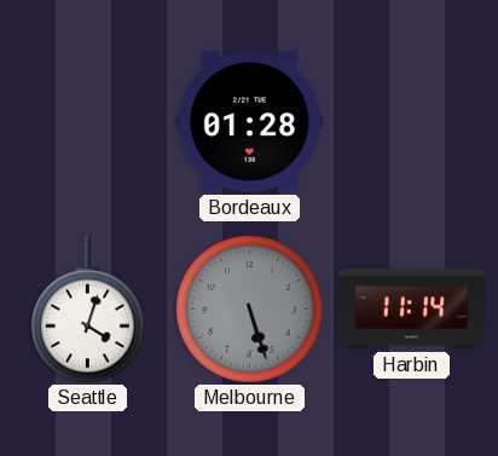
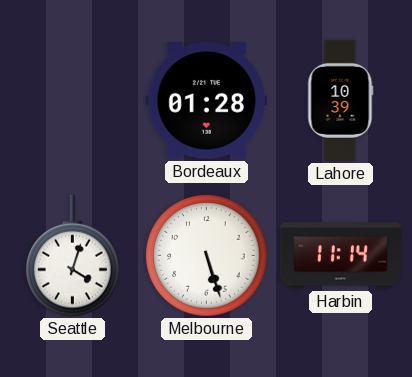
Lahore: none -> 10:39 (341, 100)
Melbourne dial: grey -> white (207, 256)
